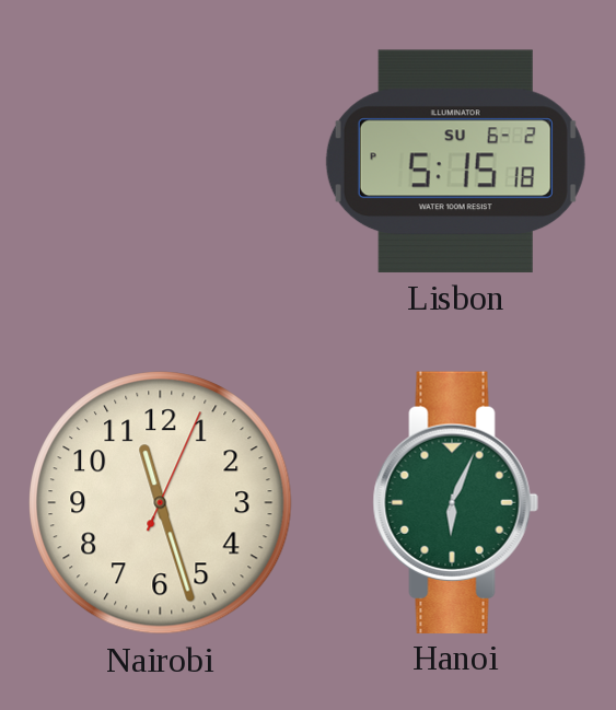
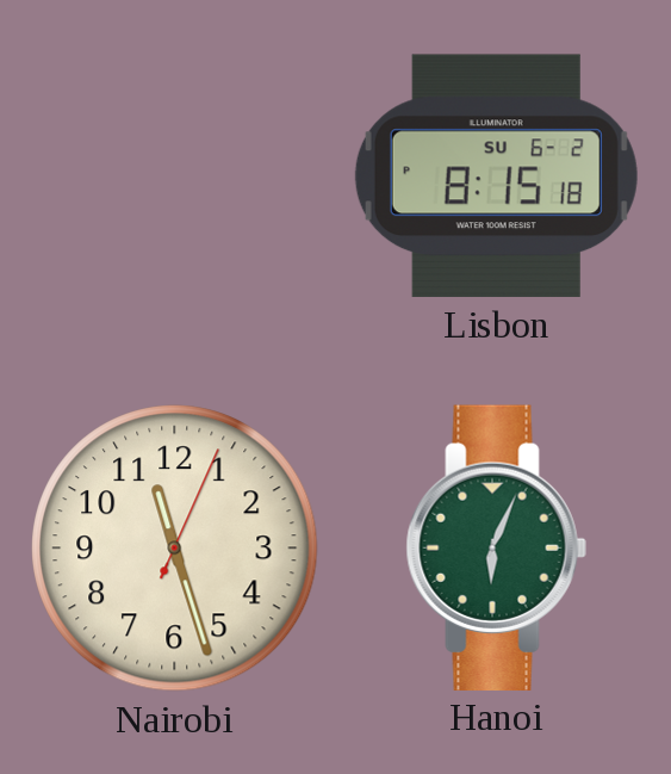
Lisbon: 5:15 -> 8:15 (496, 175)
